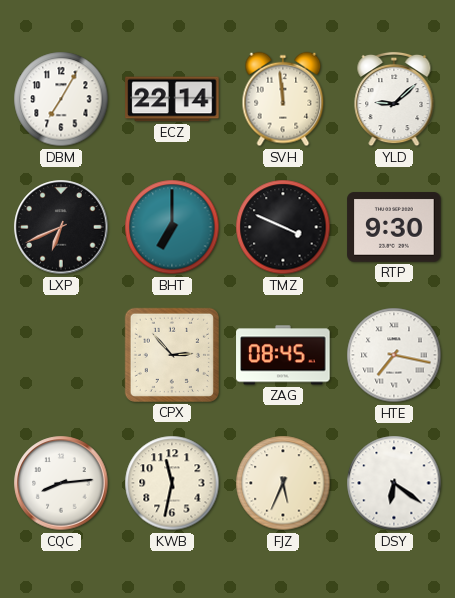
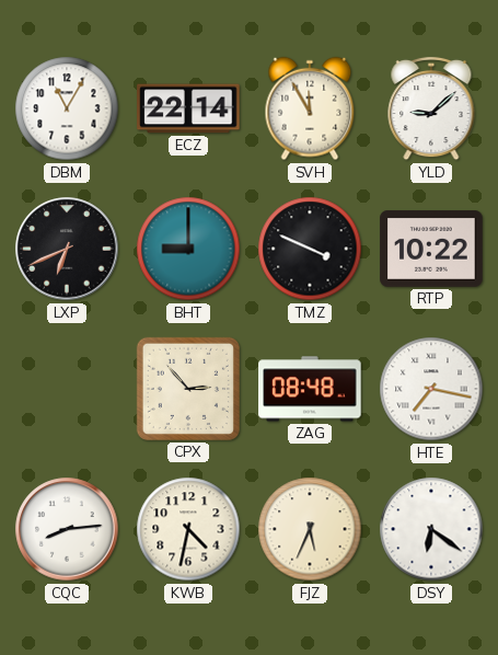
DBM: 7:05 -> 11:05 (67, 108)
SVH: 11:59 -> 11:55 (310, 108)
BHT: 7:00 -> 9:00 (188, 249)
RTP: 9:30 -> 10:22 (431, 249)
ZAG: 08:45 -> 08:48 (310, 389)
KWB: 11:32 -> 4:32 (188, 529)
